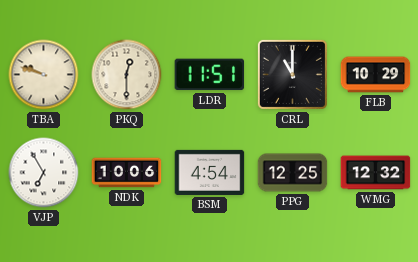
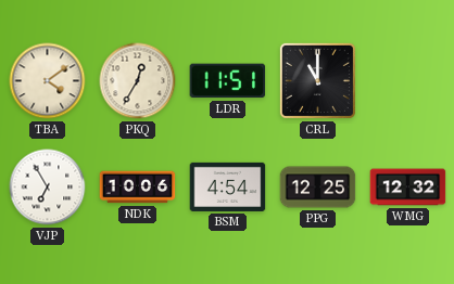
TBA: 9:48 -> 4:09 (48, 81)
PKQ: 12:30 -> 12:35 (138, 81)
FLB: 10:29 -> none (376, 75)
